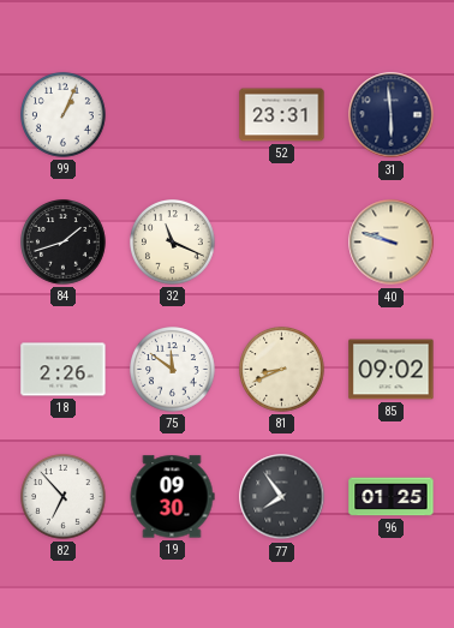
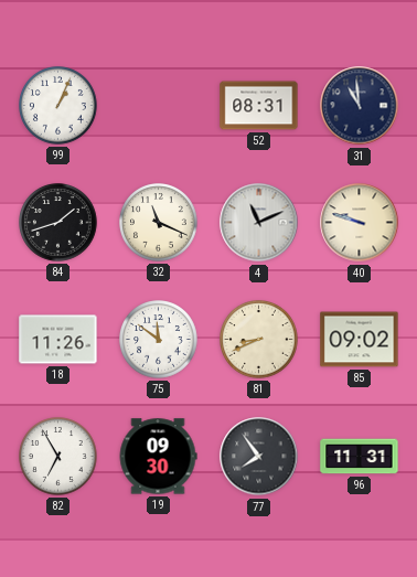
52: 23:31 -> 08:31 (259, 106)
31: 5:59 -> 10:59 (360, 106)
4: none -> 11:11 (259, 223)
18: 2:26 -> 11:26 (58, 340)
82: 6:53 -> 6:55 (58, 457)
96: 01:25 -> 11:31 (360, 457)
